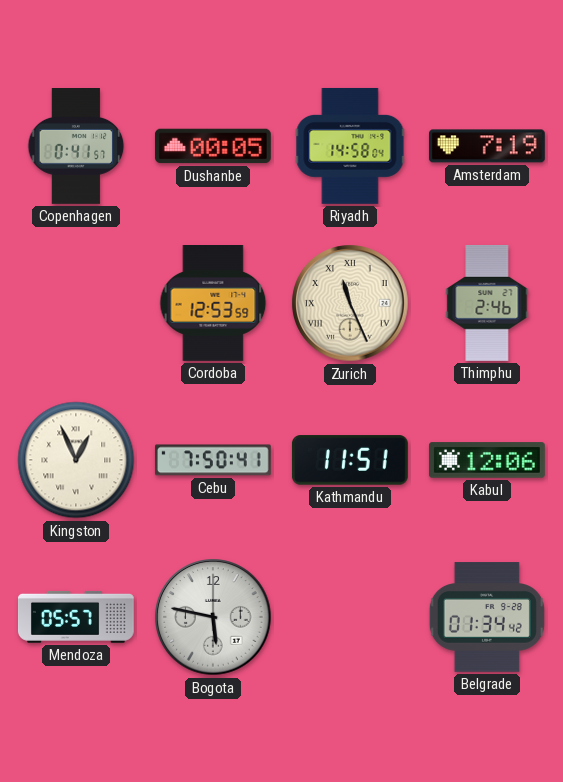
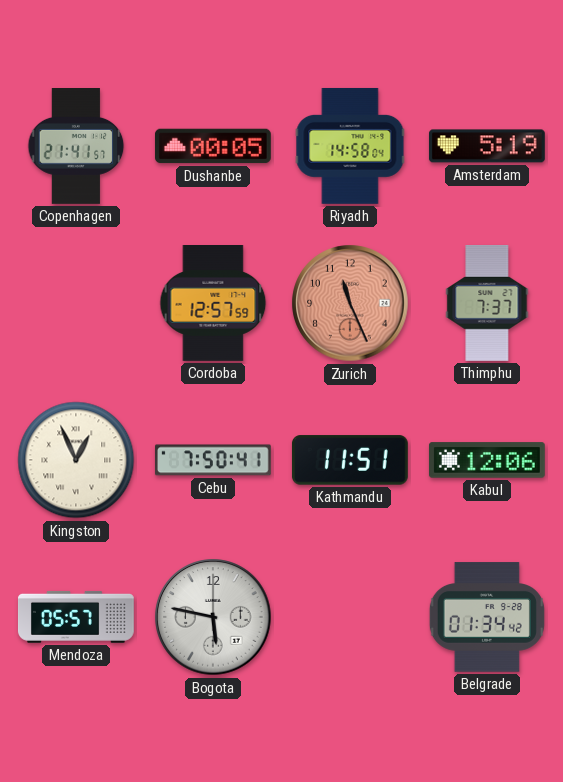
Copenhagen: 0:41 -> 21:41 (76, 147)
Amsterdam: 7:19 -> 5:19 (487, 146)
Cordoba: 12:53 -> 12:57 (213, 304)
Zurich dial: cream -> salmon (350, 303)
Zurich numerals: Roman -> Arabic (350, 303)
Thimphu: 2:46 -> 7:37 (487, 304)
